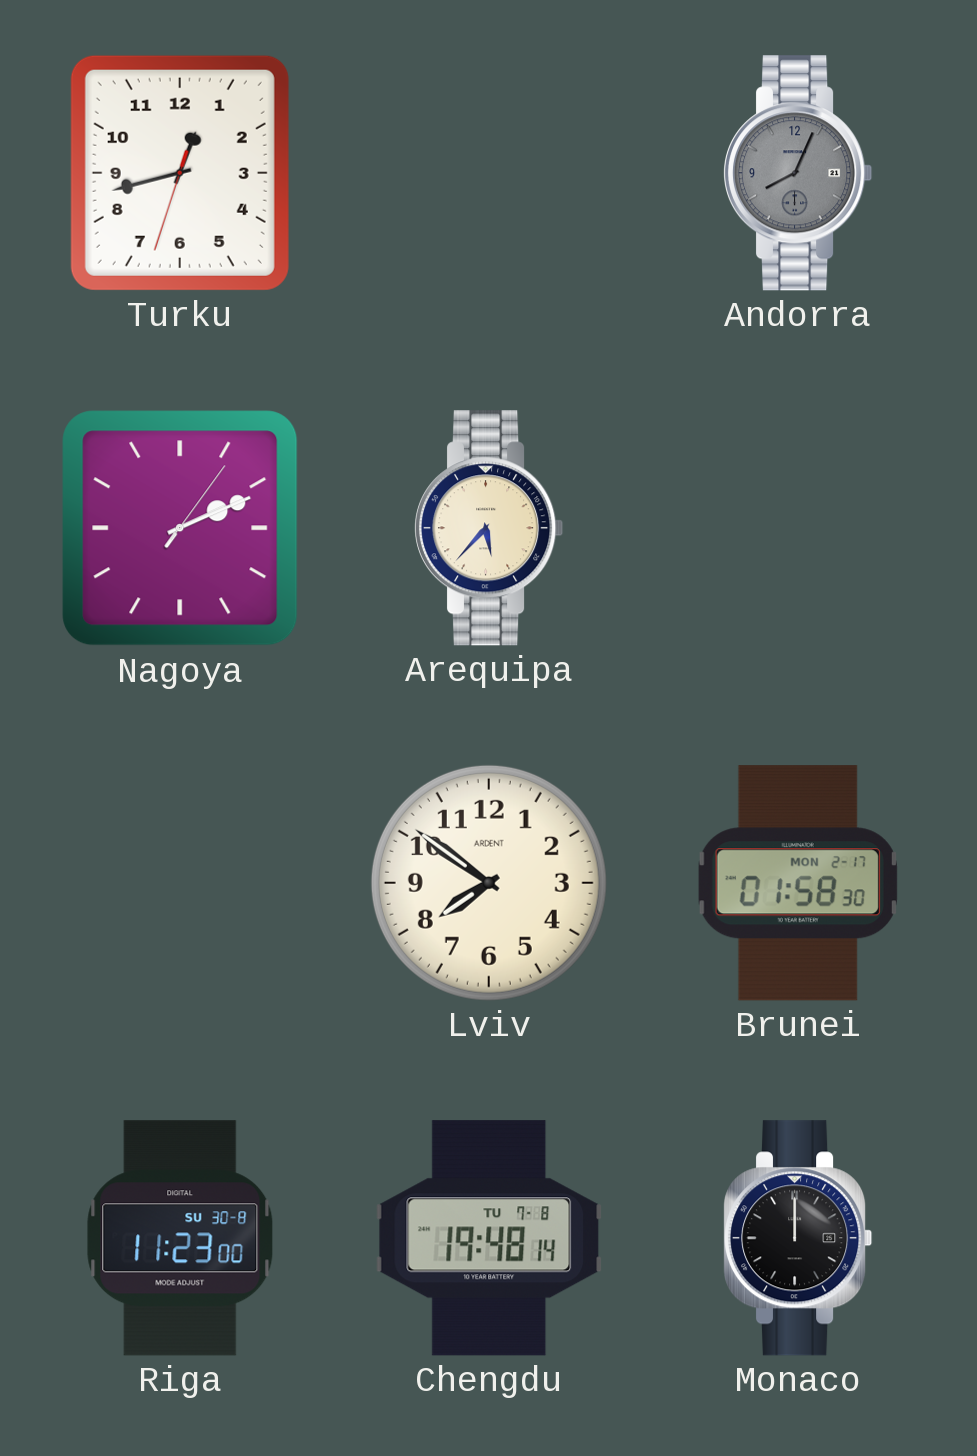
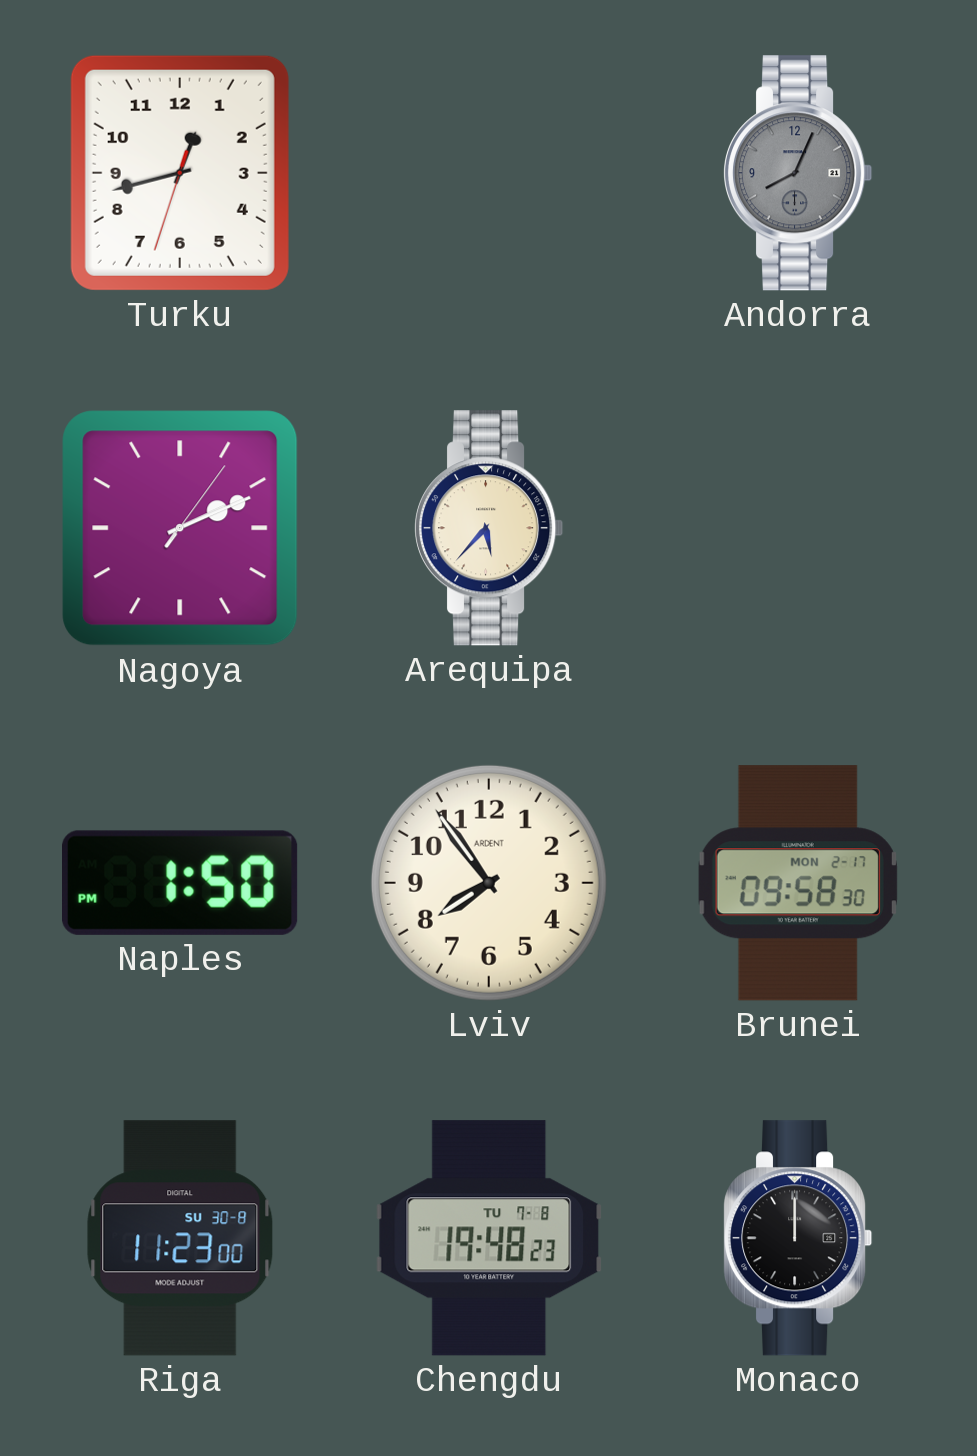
Naples: none -> 1:50 (181, 883)
Lviv: 7:51 -> 7:54 (489, 883)
Brunei: 01:58 -> 09:58 (798, 883)
Chengdu: 19:48:14 -> 19:48:23 (489, 1238)
